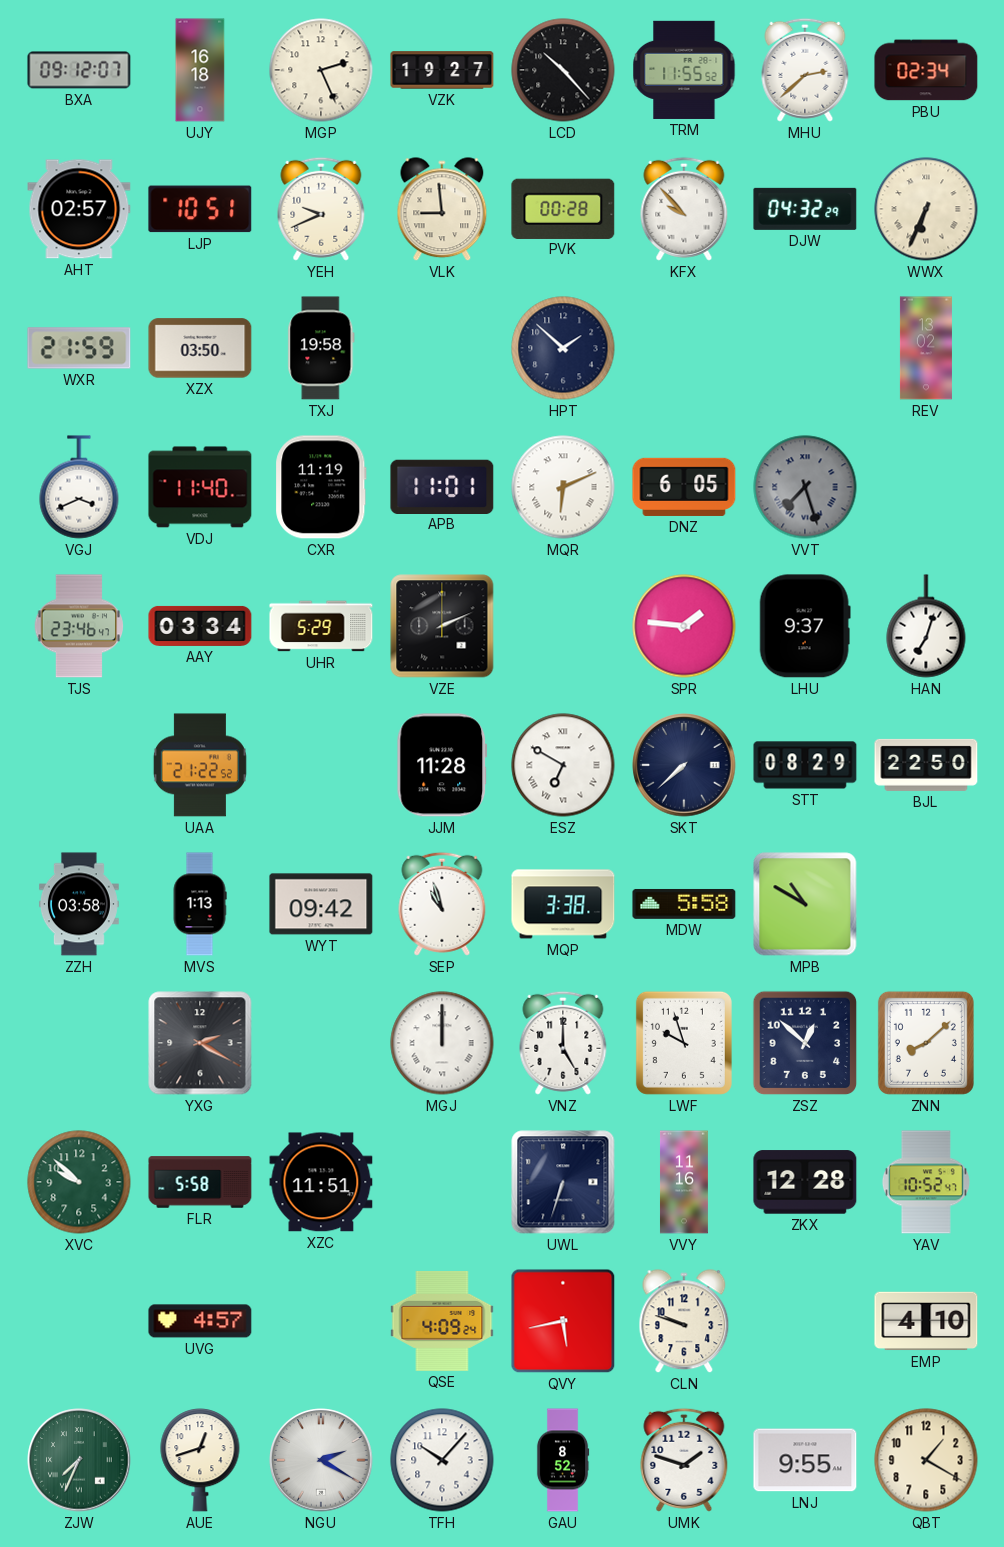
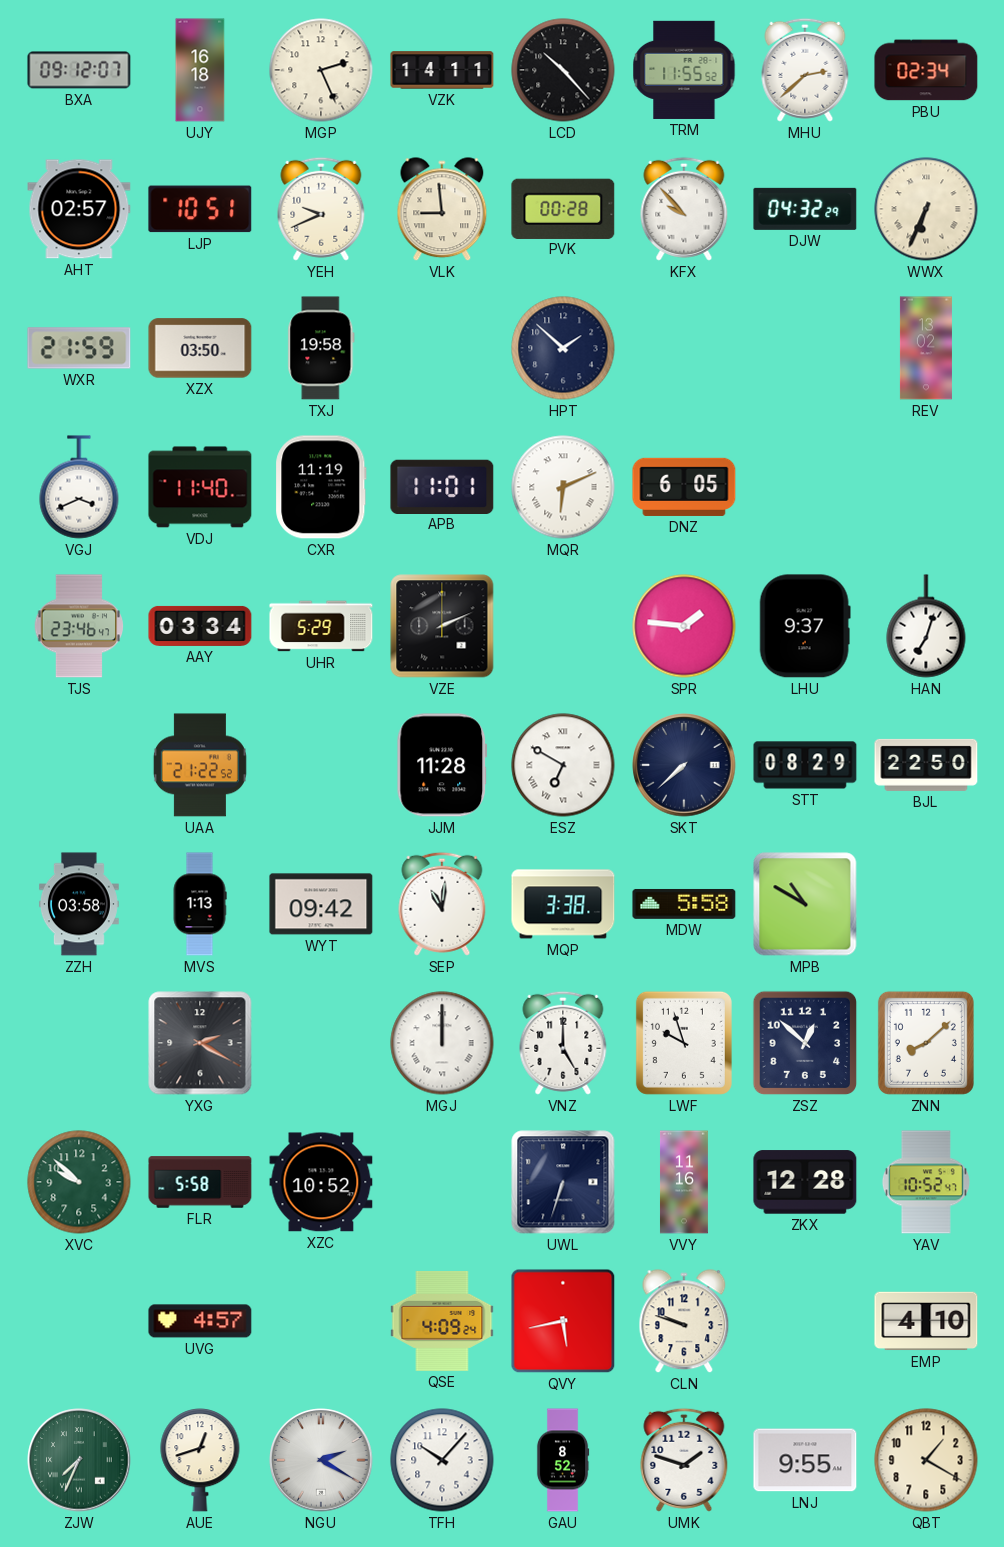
VZK: 19:27 -> 14:11 (442, 70)
VVT: 7:27 -> none (805, 487)
SEP: 10:57 -> 11:01 (442, 904)
XZC: 11:51 -> 10:52 (321, 1182)
